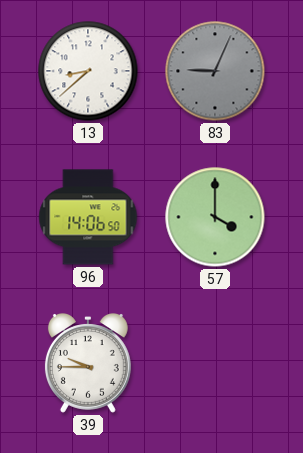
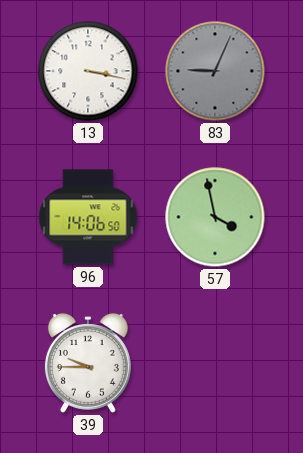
13: 8:38 -> 3:17 (88, 71)
57: 4:00 -> 3:58 (215, 217)
